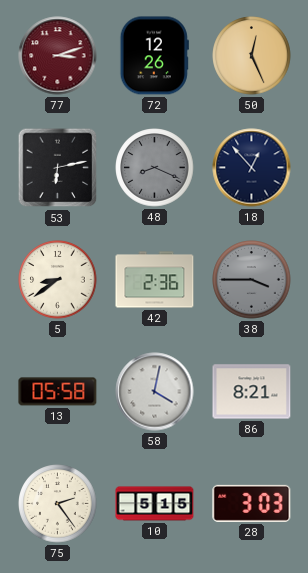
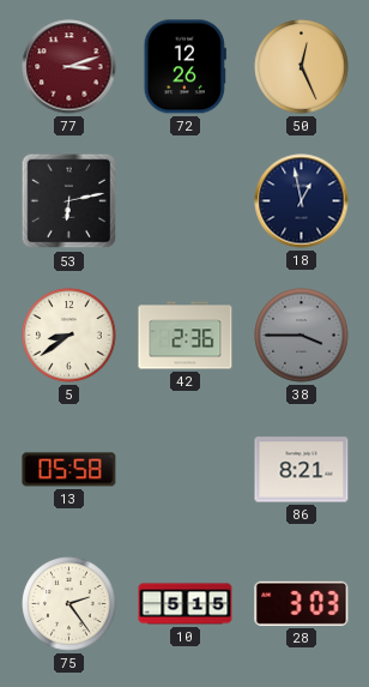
48: 8:19 -> none (155, 168)
18: 12:53 -> 12:58 (302, 201)
58: 4:02 -> none (155, 392)
